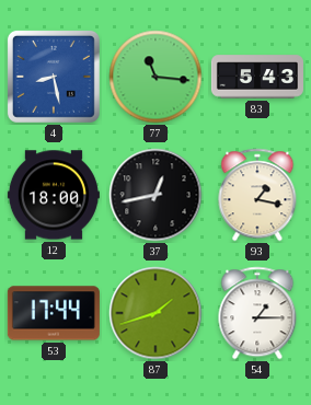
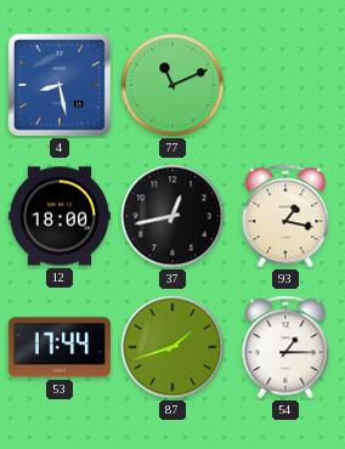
77: 11:16 -> 11:11 (172, 85)
83: 5:43 -> none (257, 77)
